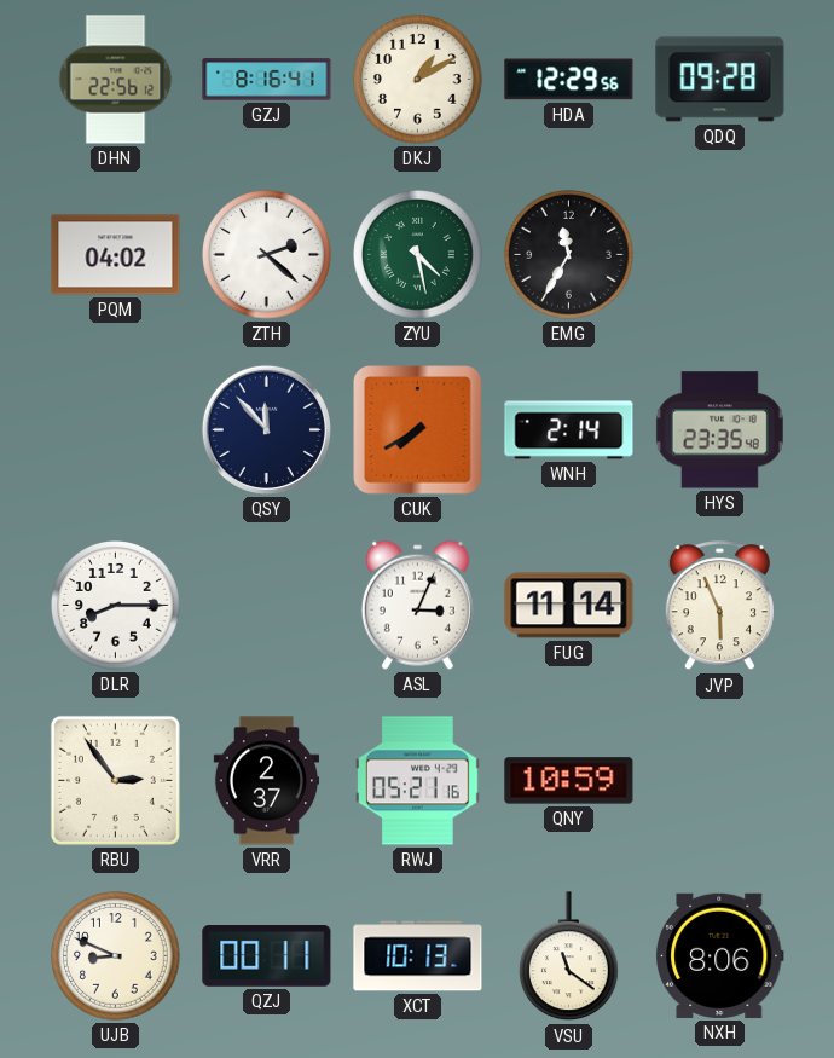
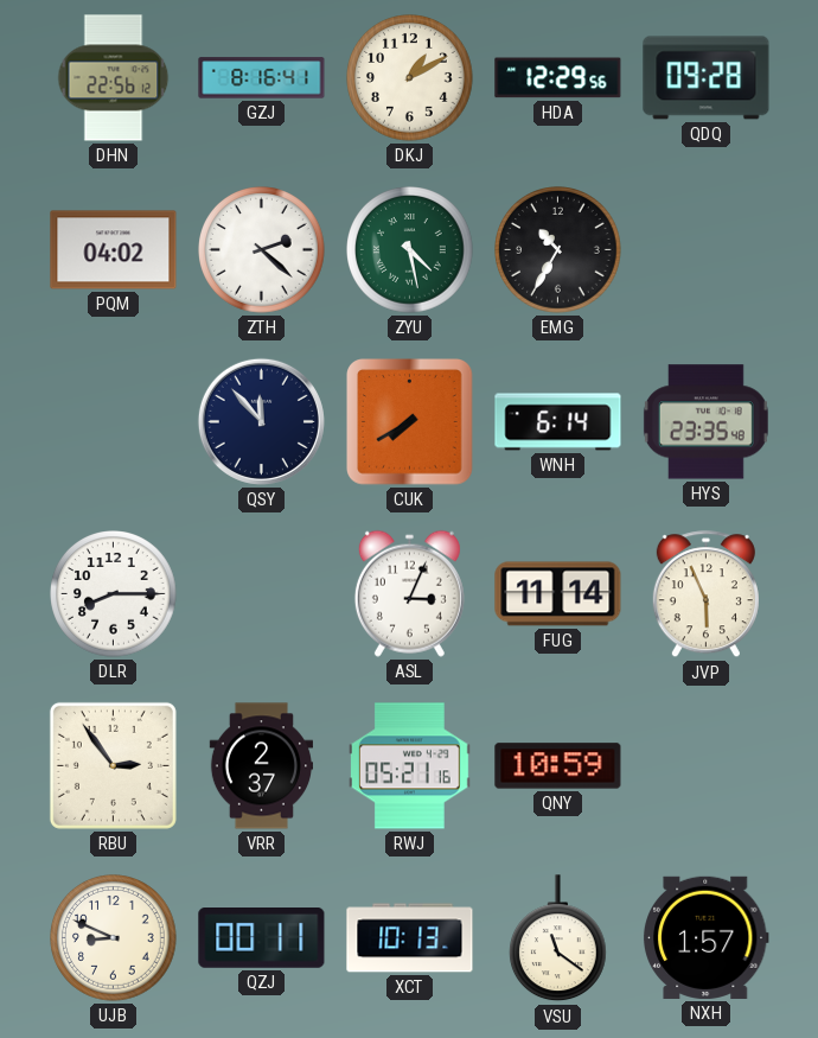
EMG: 11:35 -> 10:35 (558, 250)
WNH: 2:14 -> 6:14 (558, 422)
NXH: 8:06 -> 1:57 (705, 937)
